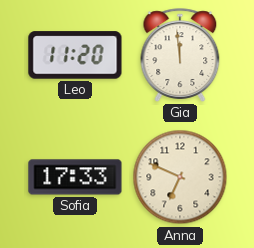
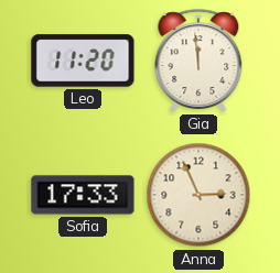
Anna: 6:49 -> 2:56 (198, 195)
